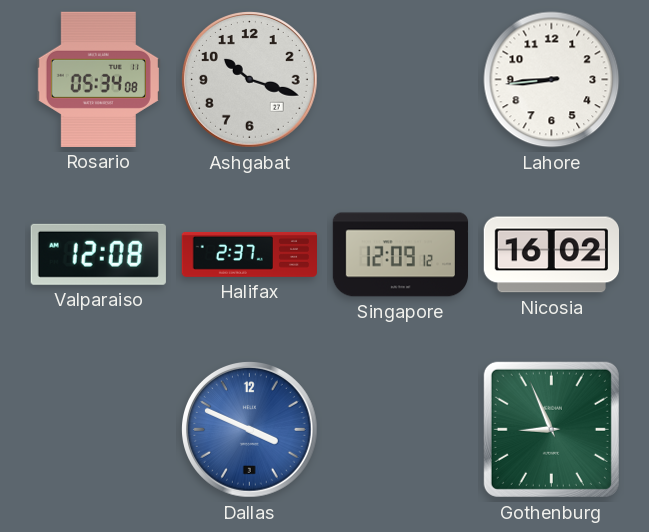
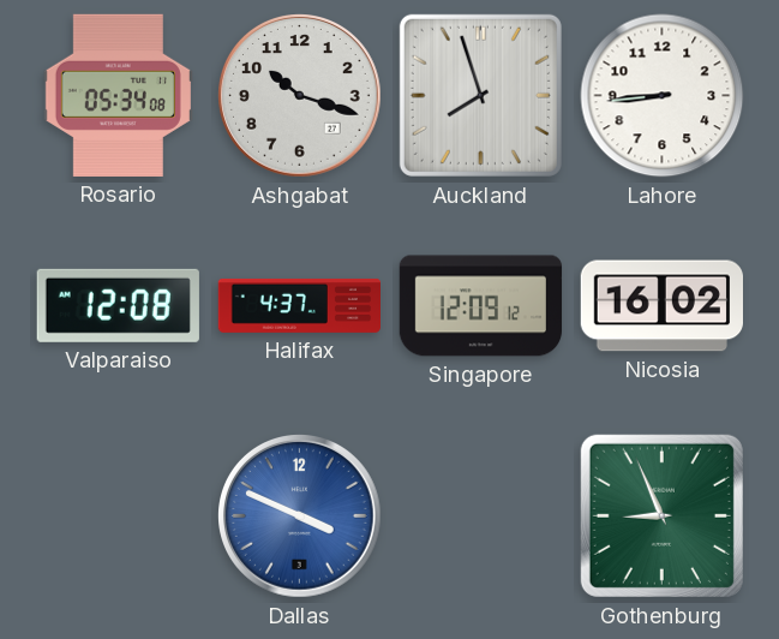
Auckland: none -> 7:57 (480, 95)
Halifax: 2:37 -> 4:37 (300, 305)
